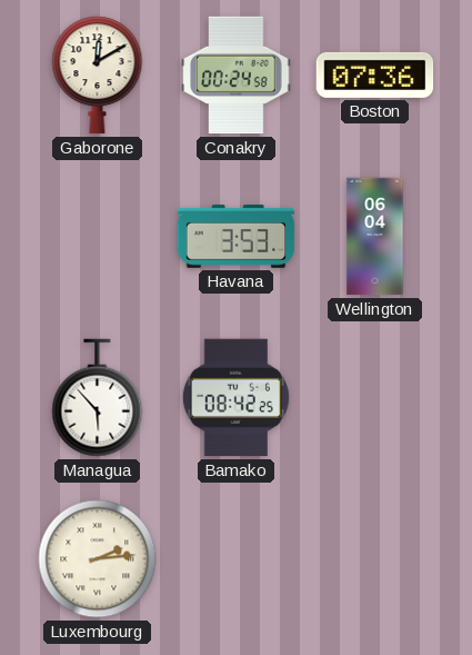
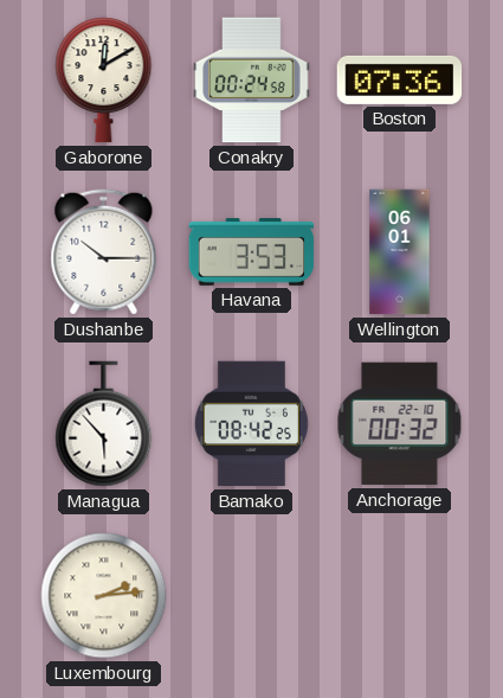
Dushanbe: none -> 10:15 (104, 252)
Wellington: 06:04 -> 06:01 (400, 252)
Anchorage: none -> 00:32 (400, 424)
